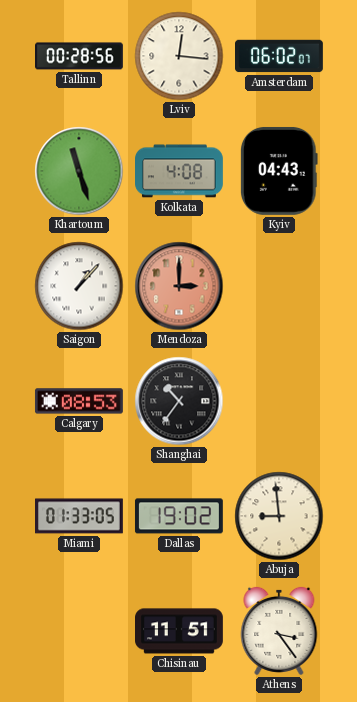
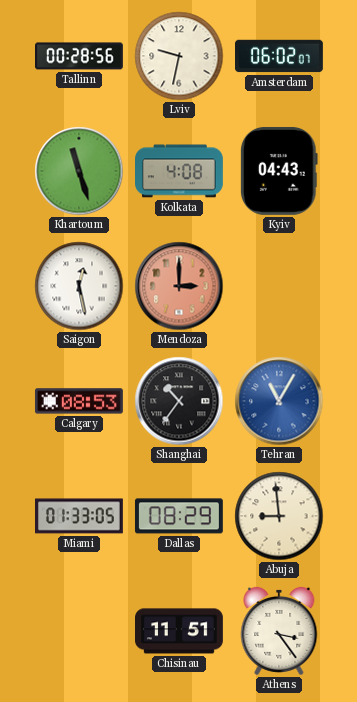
Lviv: 12:16 -> 9:32 (179, 56)
Saigon: 1:07 -> 12:28 (79, 286)
Tehran: none -> 11:05 (279, 401)
Dallas: 19:02 -> 08:29 (179, 516)
